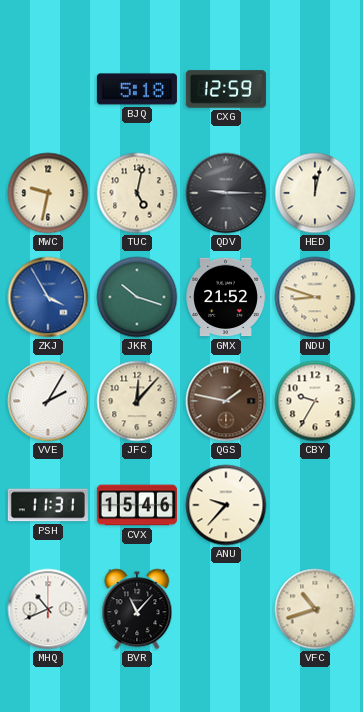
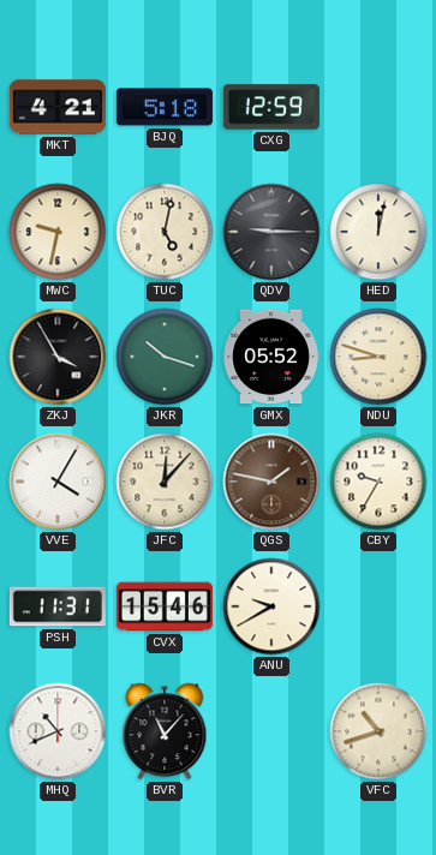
MKT: none -> 4:21 (58, 107)
ZKJ dial: blue -> black (58, 357)
GMX: 21:52 -> 05:52 (271, 357)
VVE: 2:05 -> 4:05 (58, 482)
ANU: 9:37 -> 9:40 (271, 606)
